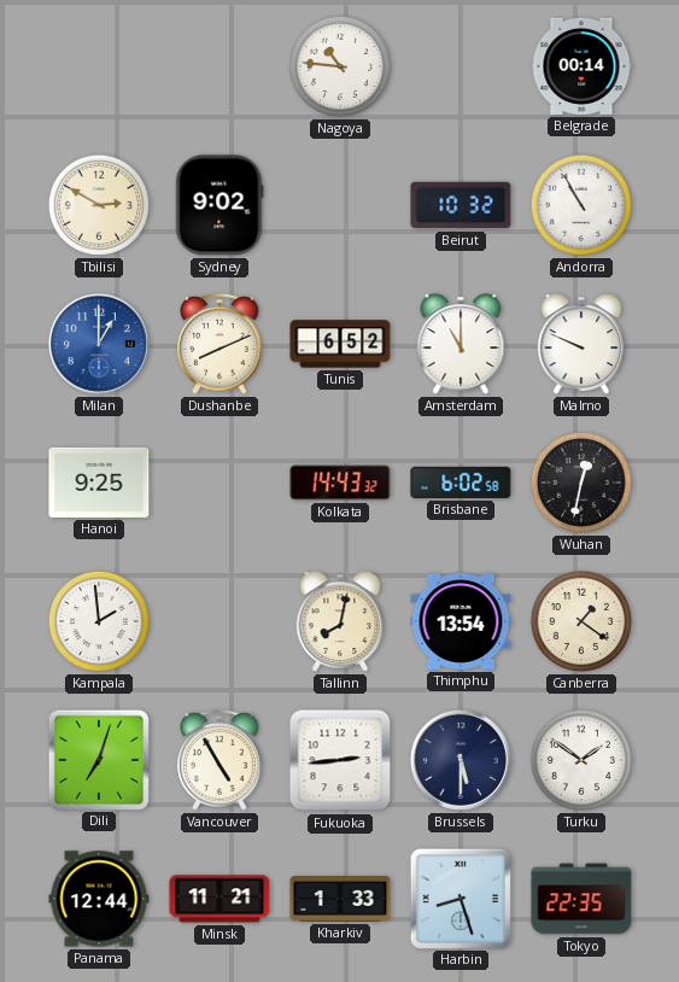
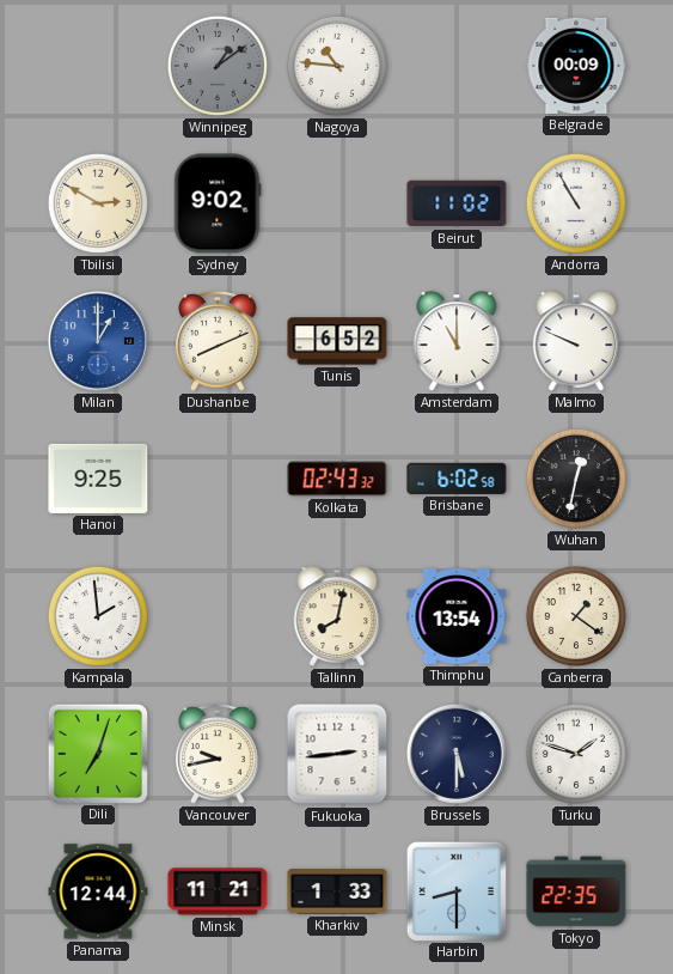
Winnipeg: none -> 1:09 (218, 66)
Belgrade: 00:14 -> 00:09 (576, 66)
Beirut: 10:32 -> 11:02 (457, 203)
Kolkata: 14:43 -> 02:43 (337, 479)
Vancouver: 4:55 -> 9:43 (218, 755)
Turku: 1:51 -> 1:48 (576, 754)
Harbin: 8:27 -> 8:30 (455, 890)
